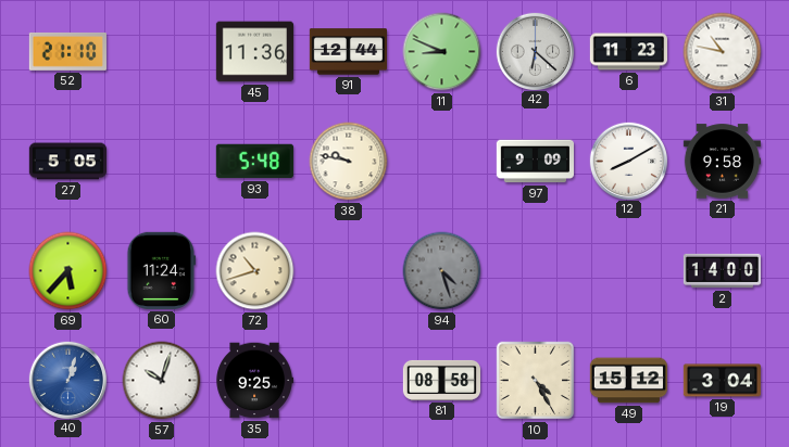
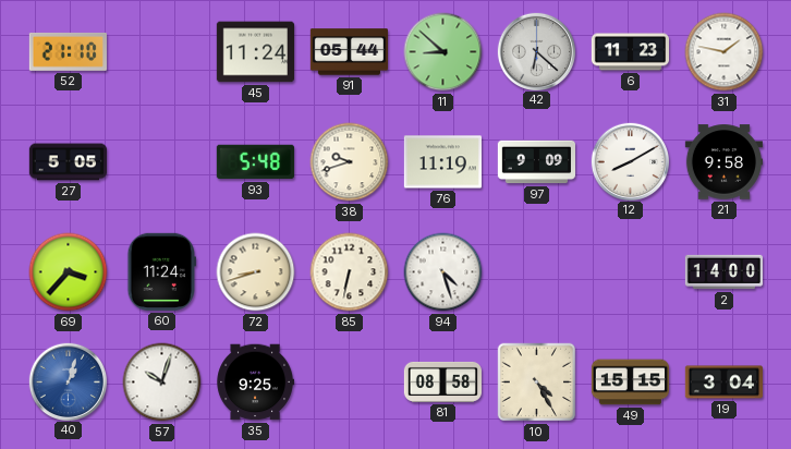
45: 11:36 -> 11:24 (255, 52)
91: 12:44 -> 05:44 (349, 52)
11: 8:49 -> 8:52 (443, 52)
31: 10:47 -> 1:47 (725, 52)
38: 9:47 -> 9:42 (350, 162)
76: none -> 11:19 (442, 162)
69: 5:37 -> 3:37 (69, 272)
72: 10:42 -> 8:42 (256, 272)
85: none -> 6:32 (350, 272)
94 dial: grey -> white (443, 272)
49: 15:12 -> 15:15 (630, 383)
